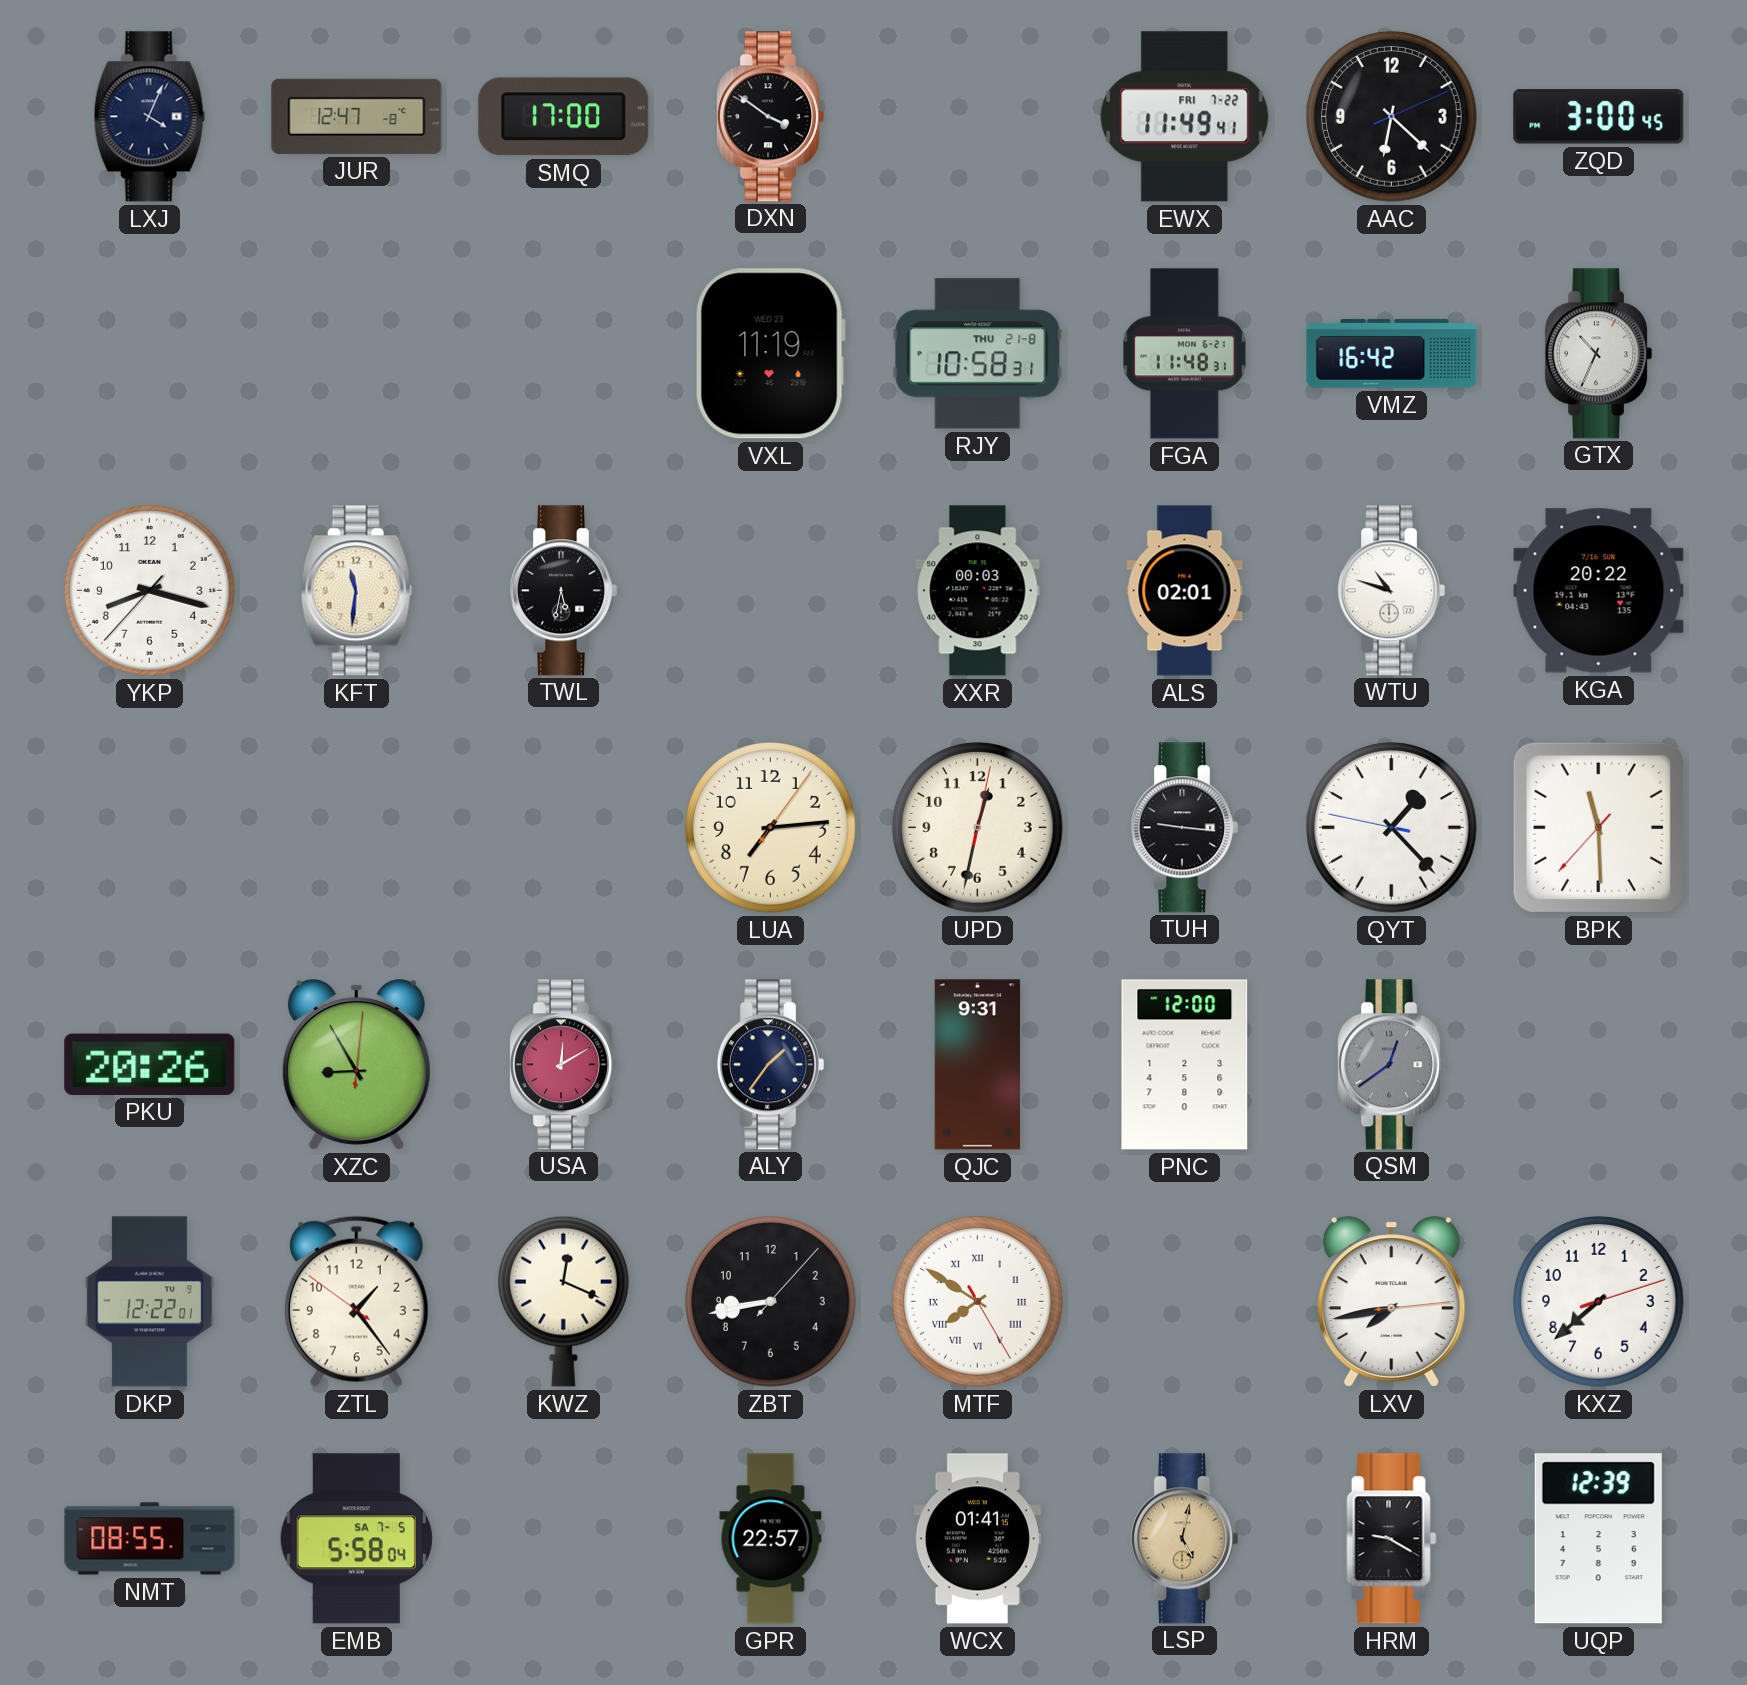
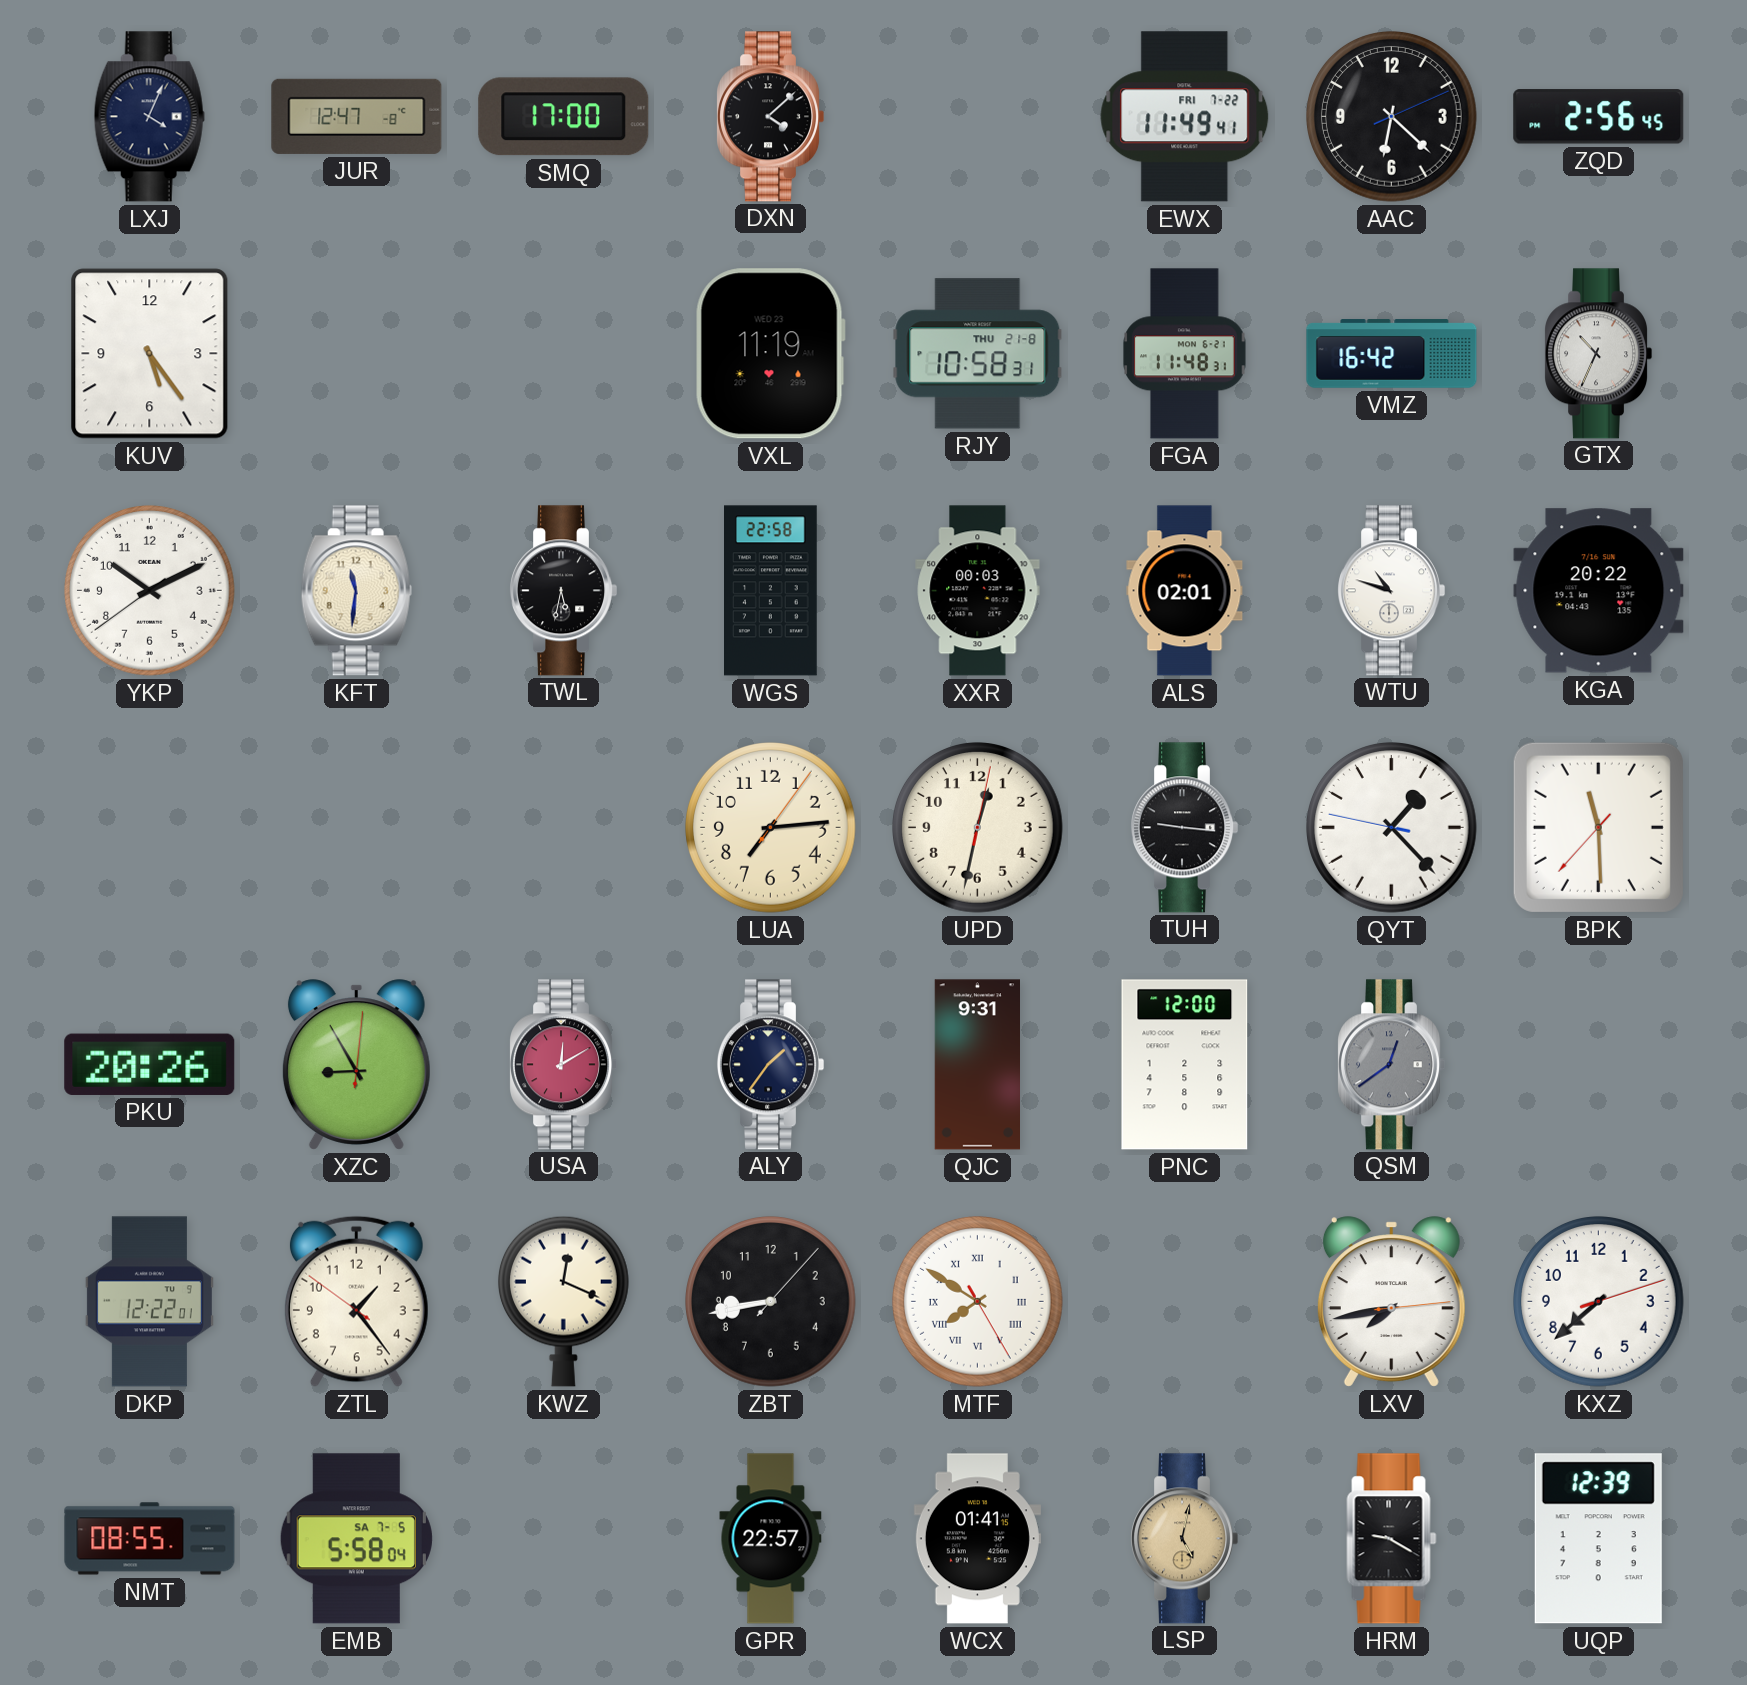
DXN: 3:51 -> 4:08 (771, 117)
ZQD: 3:00 -> 2:56 (1599, 117)
KUV: none -> 5:24 (150, 354)
YKP: 8:17 -> 10:10 (150, 591)
WGS: none -> 22:58 (771, 591)
